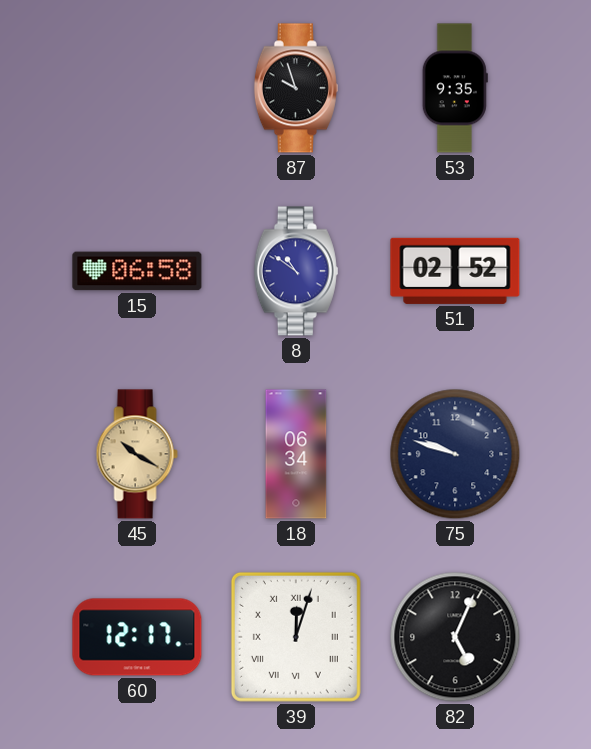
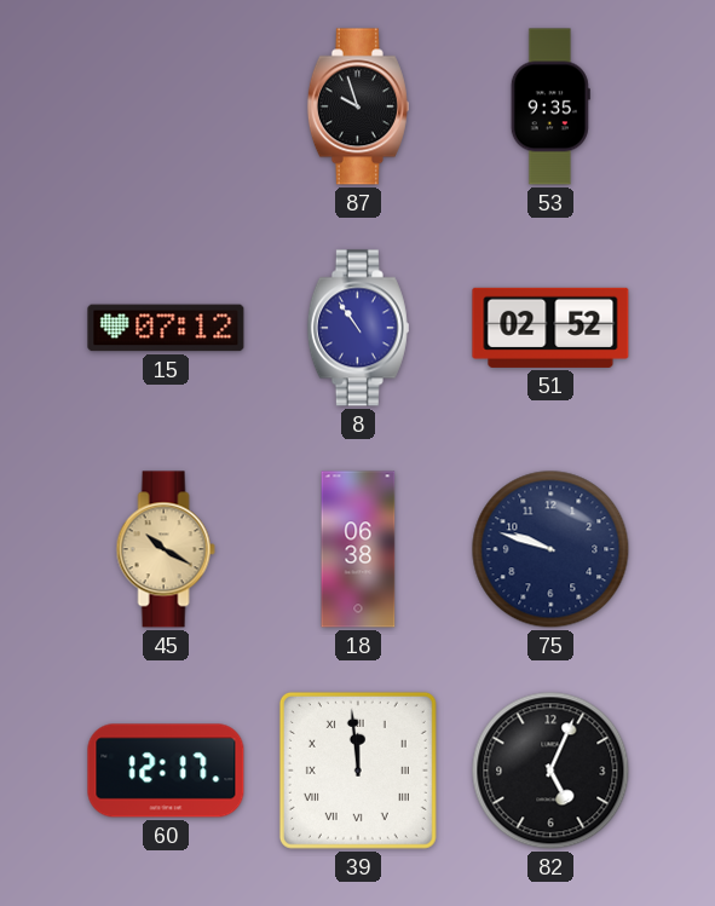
15: 06:58 -> 07:12 (166, 328)
8: 10:51 -> 10:54 (358, 328)
18: 06:34 -> 06:38 (358, 549)
39: 12:03 -> 11:59 (358, 771)
